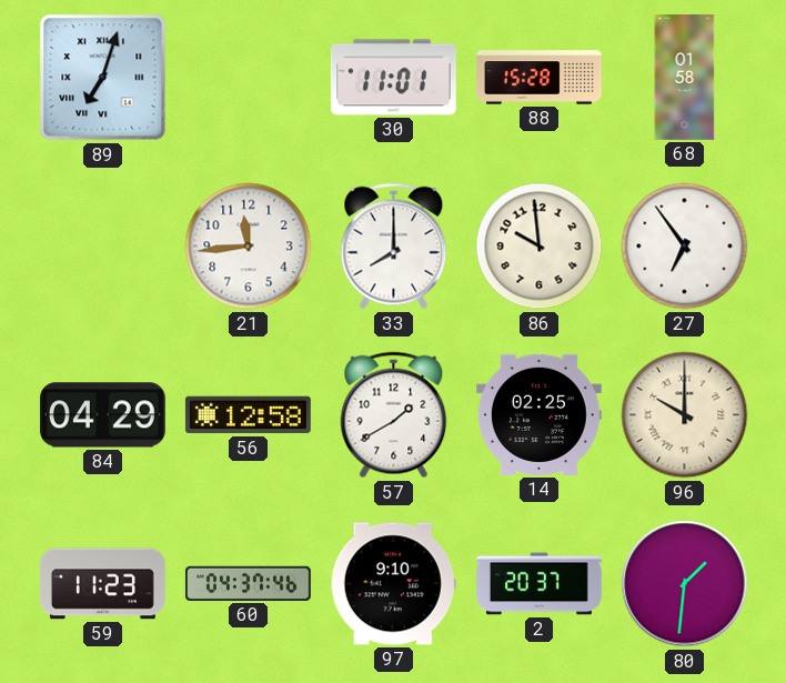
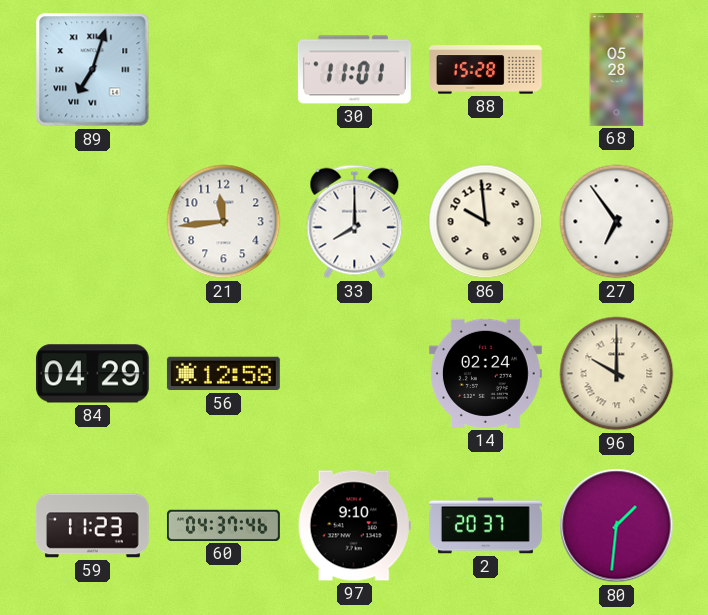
68: 01:58 -> 05:28 (617, 70)
57: 1:40 -> none (394, 415)
14: 02:25 -> 02:24 (485, 373)
